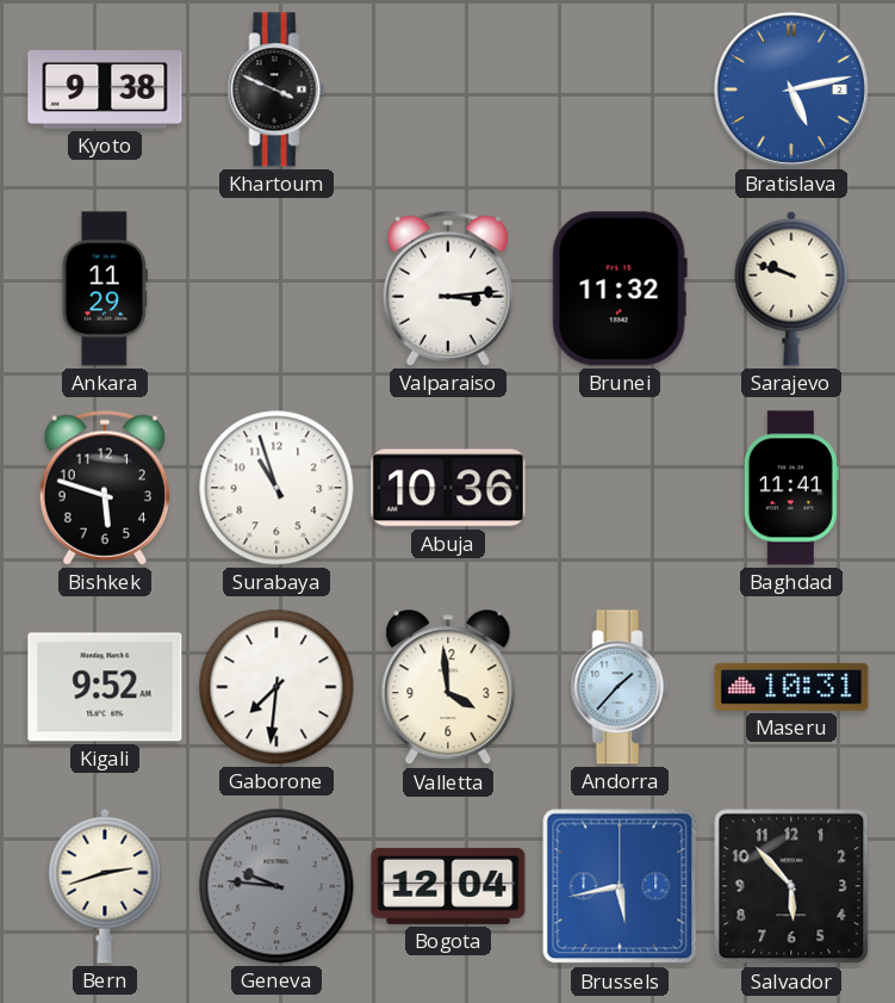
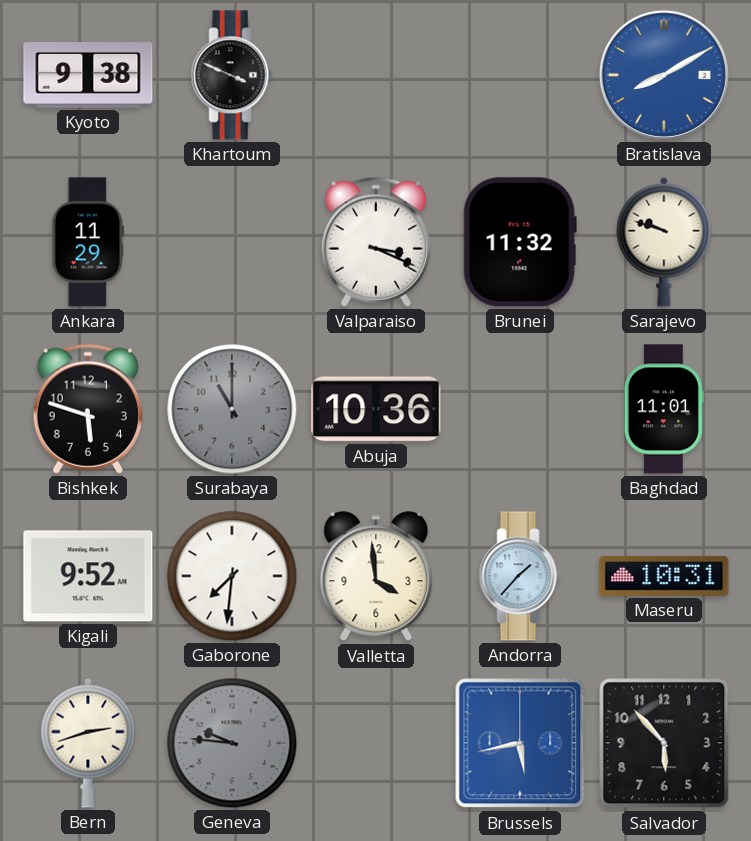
Bratislava: 5:13 -> 8:10 (664, 75)
Valparaiso: 3:14 -> 3:19 (376, 242)
Surabaya: 10:57 -> 11:00 (232, 409)
Surabaya dial: white -> grey (232, 409)
Baghdad: 11:41 -> 11:01 (664, 409)
Bogota: 12:04 -> none (448, 886)
